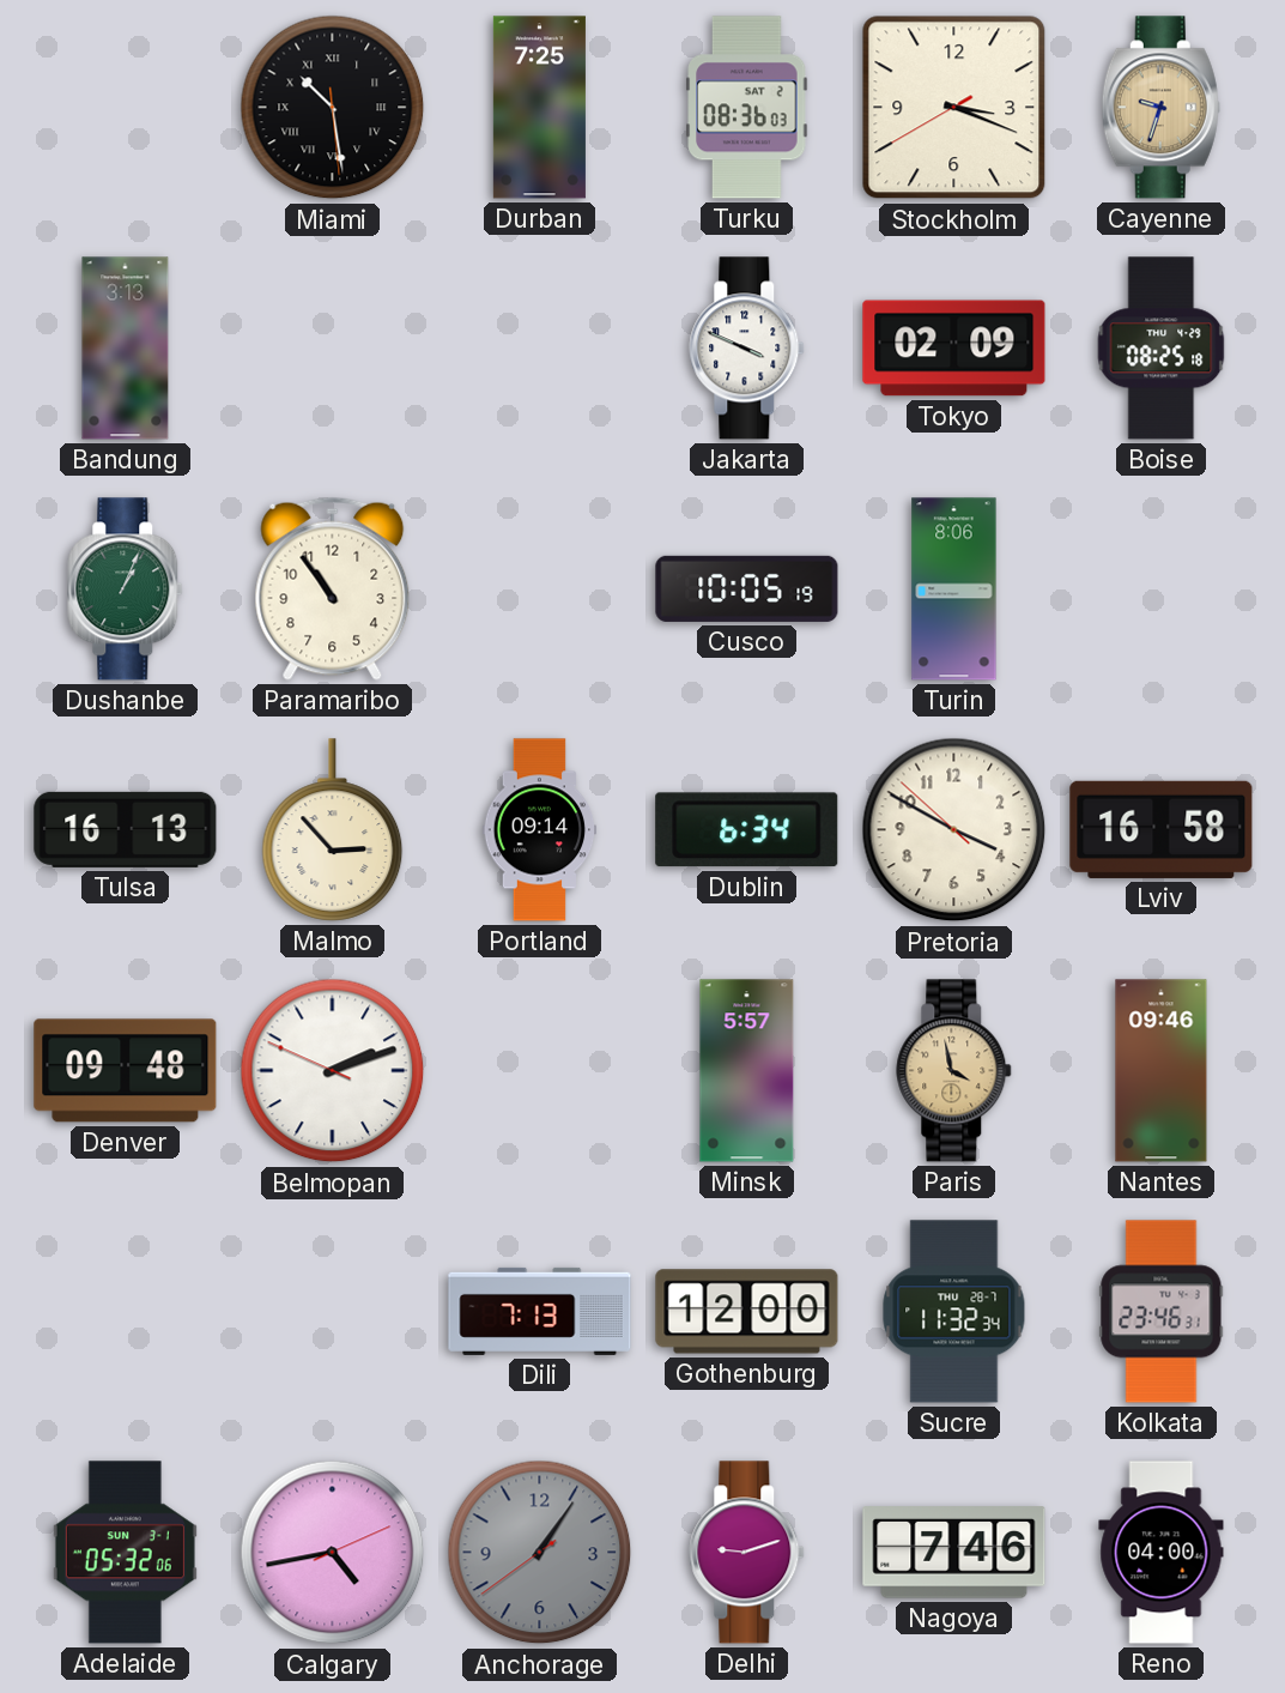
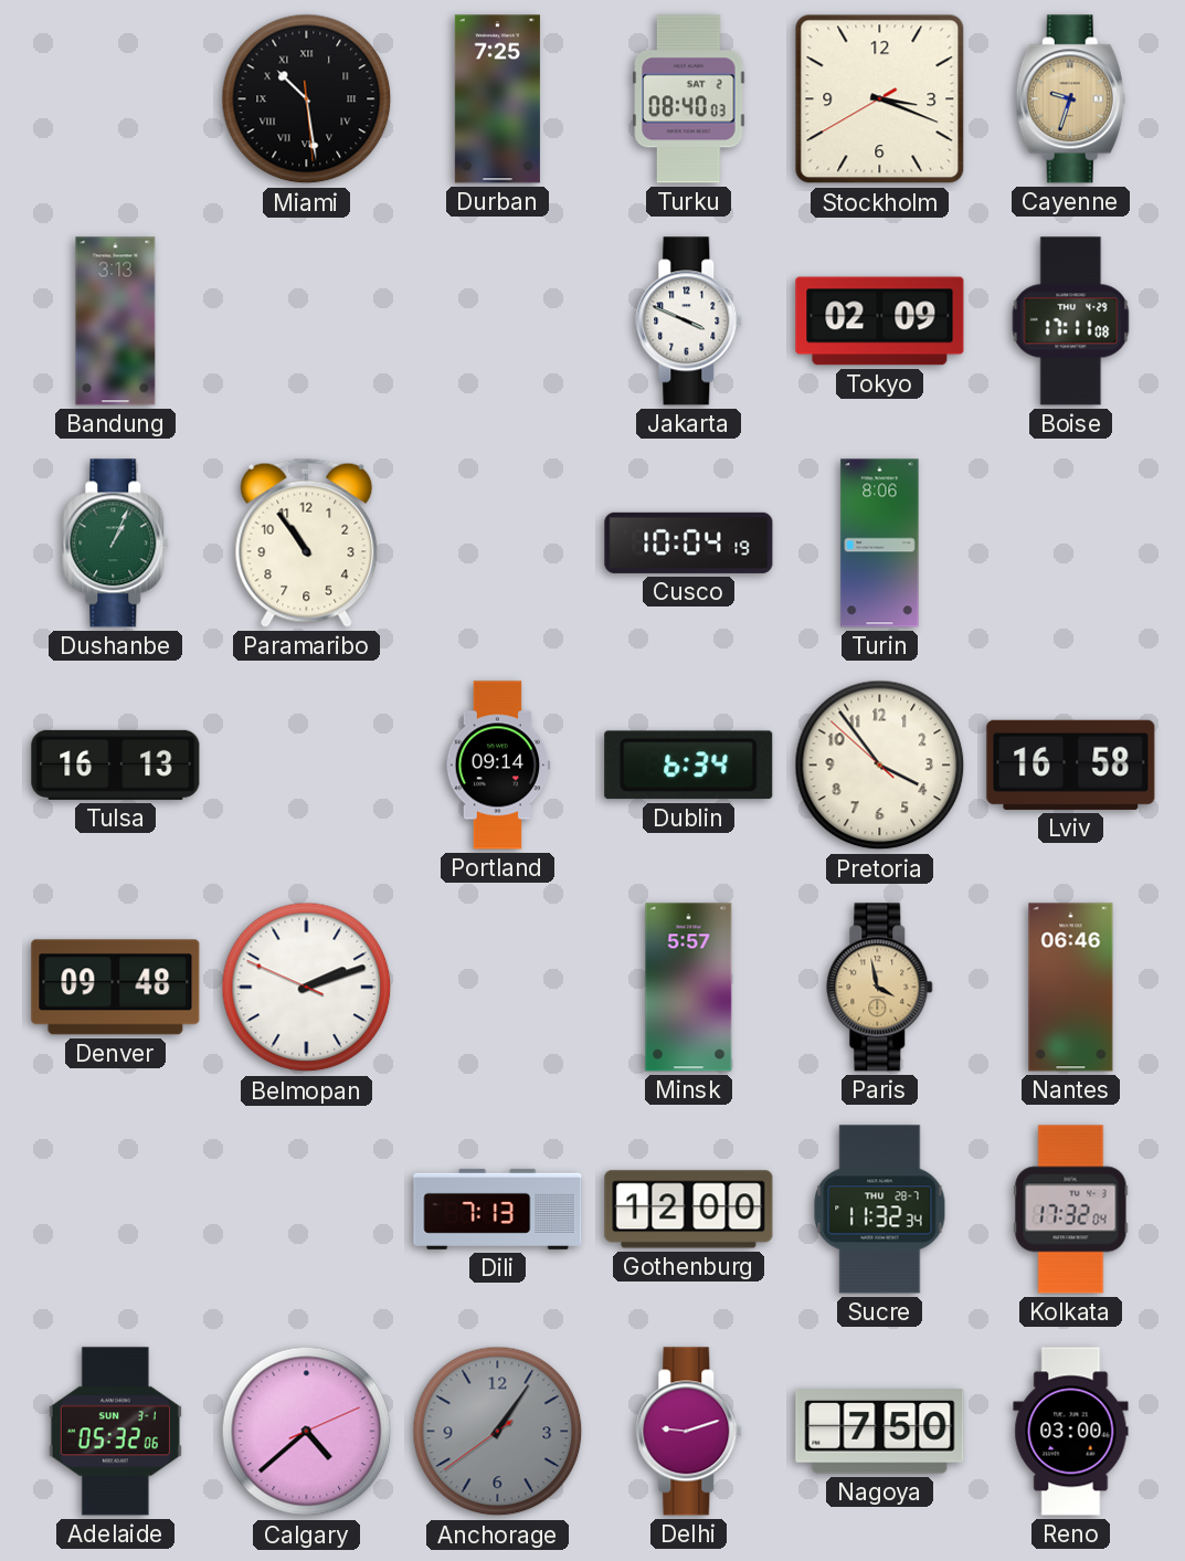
Turku: 08:36 -> 08:40 (689, 99)
Boise: 08:25 -> 17:11 (1071, 321)
Cusco: 10:05 -> 10:04 (689, 542)
Malmo: 2:53 -> none (333, 830)
Pretoria: 3:49 -> 3:53 (880, 766)
Nantes: 09:46 -> 06:46 (1071, 988)
Kolkata: 23:46 -> 17:32 (1071, 1210)
Calgary: 4:43 -> 4:38 (307, 1432)
Nagoya: 7:46 -> 7:50 (880, 1432)
Reno: 04:00 -> 03:00 (1071, 1432)
